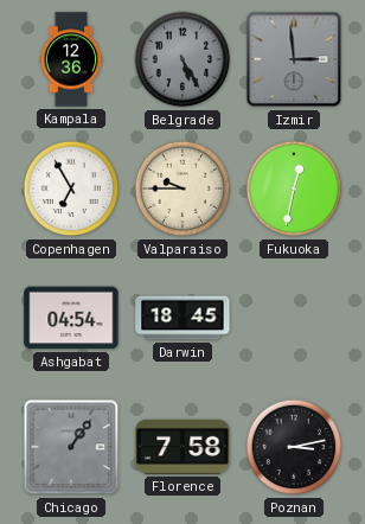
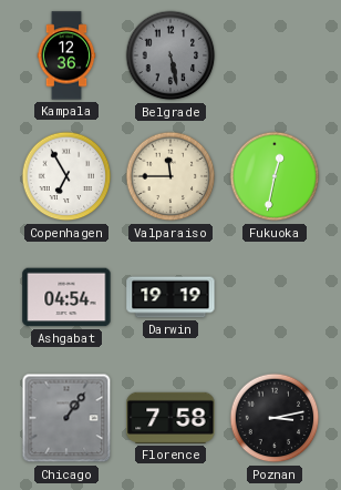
Belgrade: 5:25 -> 5:28 (170, 55)
Izmir: 2:59 -> none (294, 59)
Valparaiso: 9:45 -> 11:45 (170, 176)
Darwin: 18:45 -> 19:19 (170, 297)
